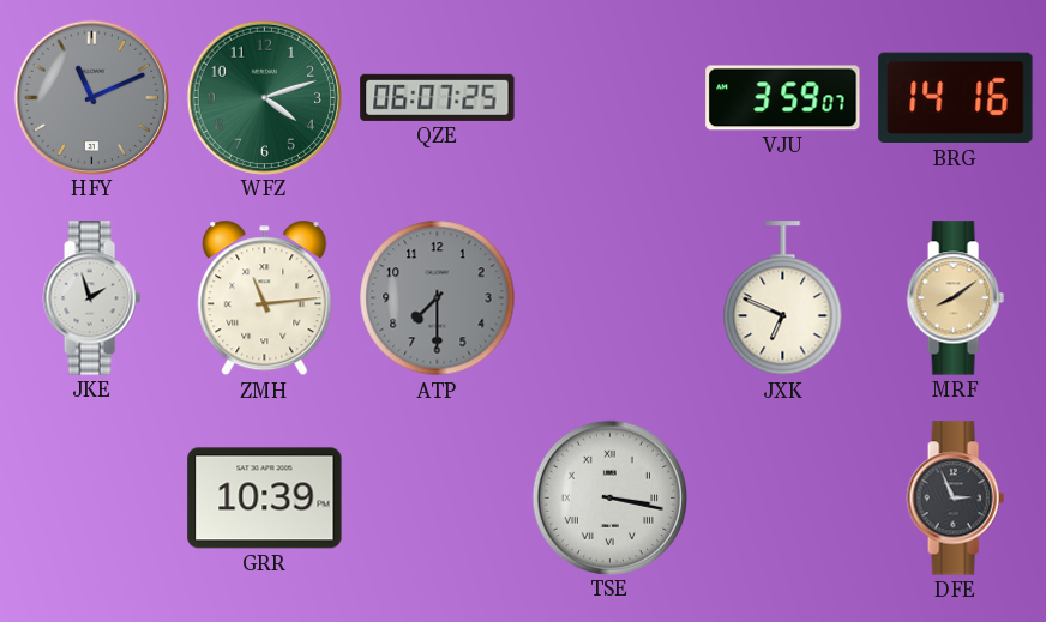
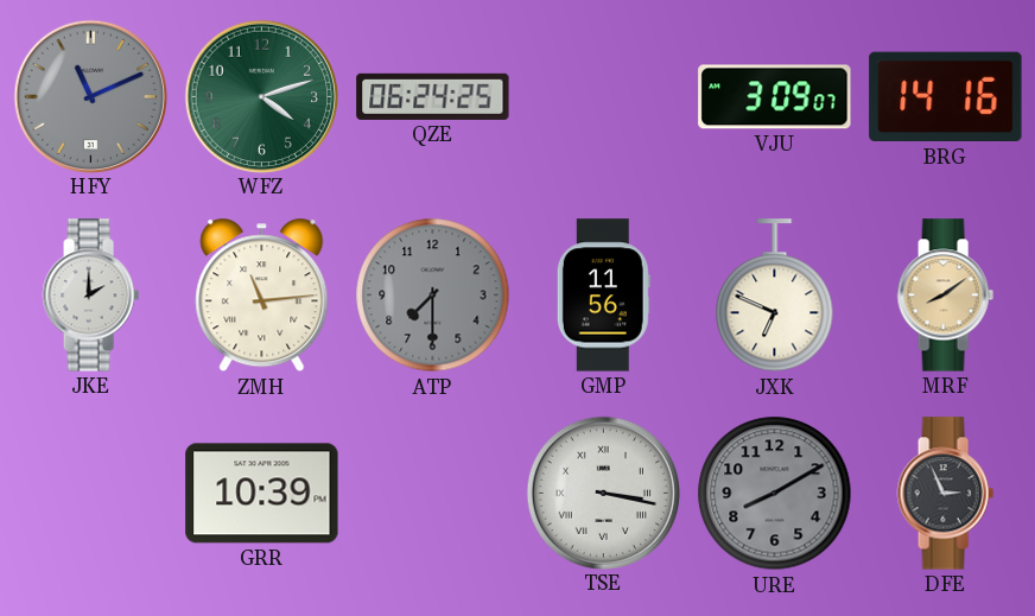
QZE: 06:07 -> 06:24 (433, 96)
VJU: 3:59 -> 3:09 (775, 97)
JKE: 1:57 -> 2:00 (90, 296)
GMP: none -> 11:56 (603, 296)
URE: none -> 8:10 (775, 494)
